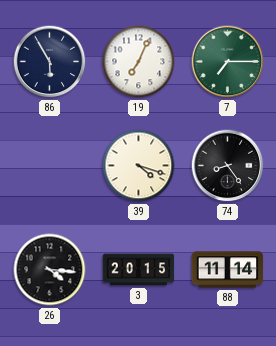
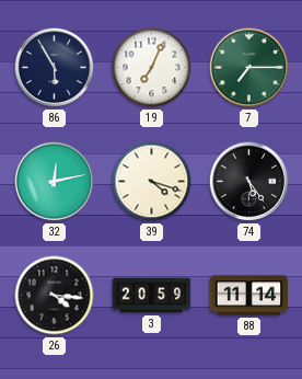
32: none -> 12:13 (55, 182)
74: 8:24 -> 5:24 (249, 182)
3: 20:15 -> 20:59 (152, 296)
